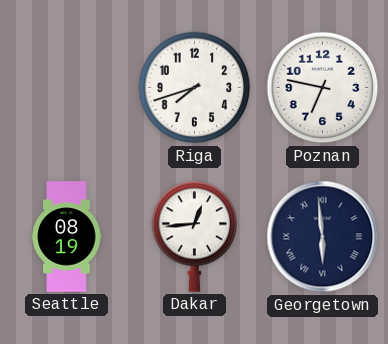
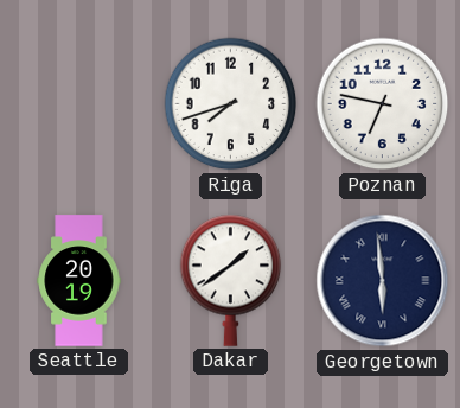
Seattle: 08:19 -> 20:19 (79, 281)
Dakar: 12:44 -> 1:39 (231, 280)
